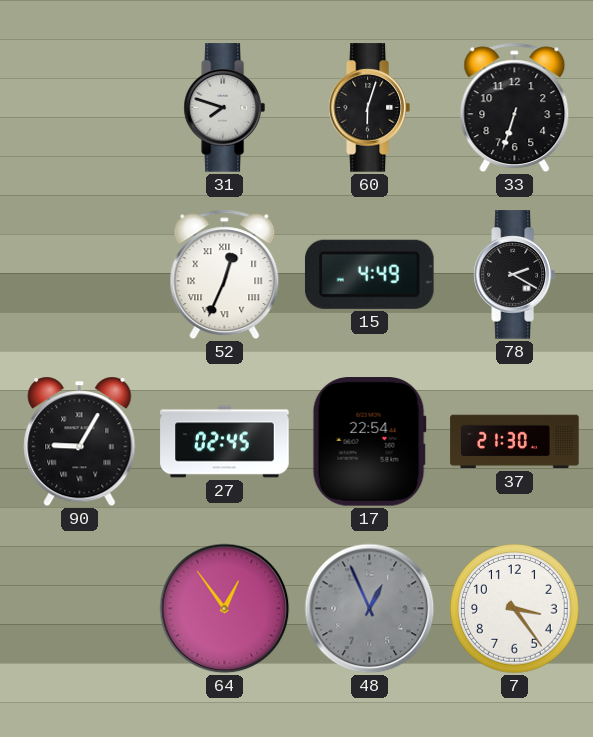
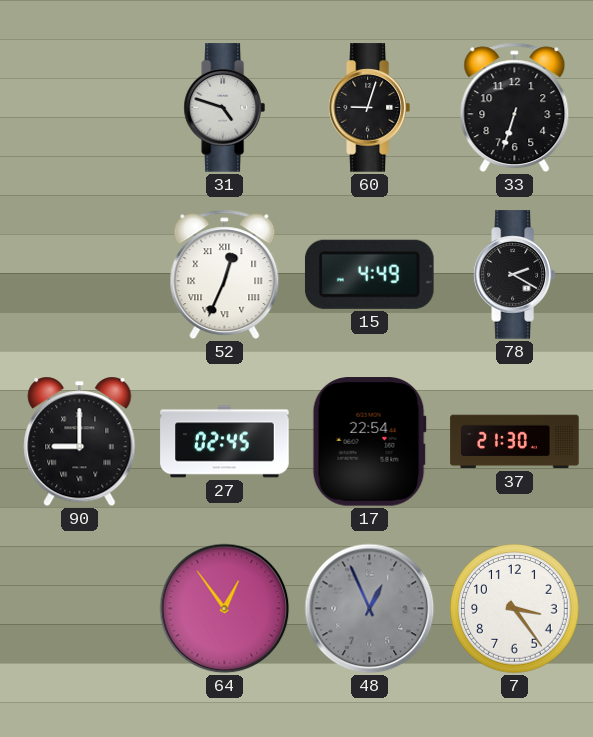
31: 7:48 -> 4:48 (224, 108)
60: 6:03 -> 9:03 (369, 108)
90: 9:05 -> 9:00 (80, 442)
